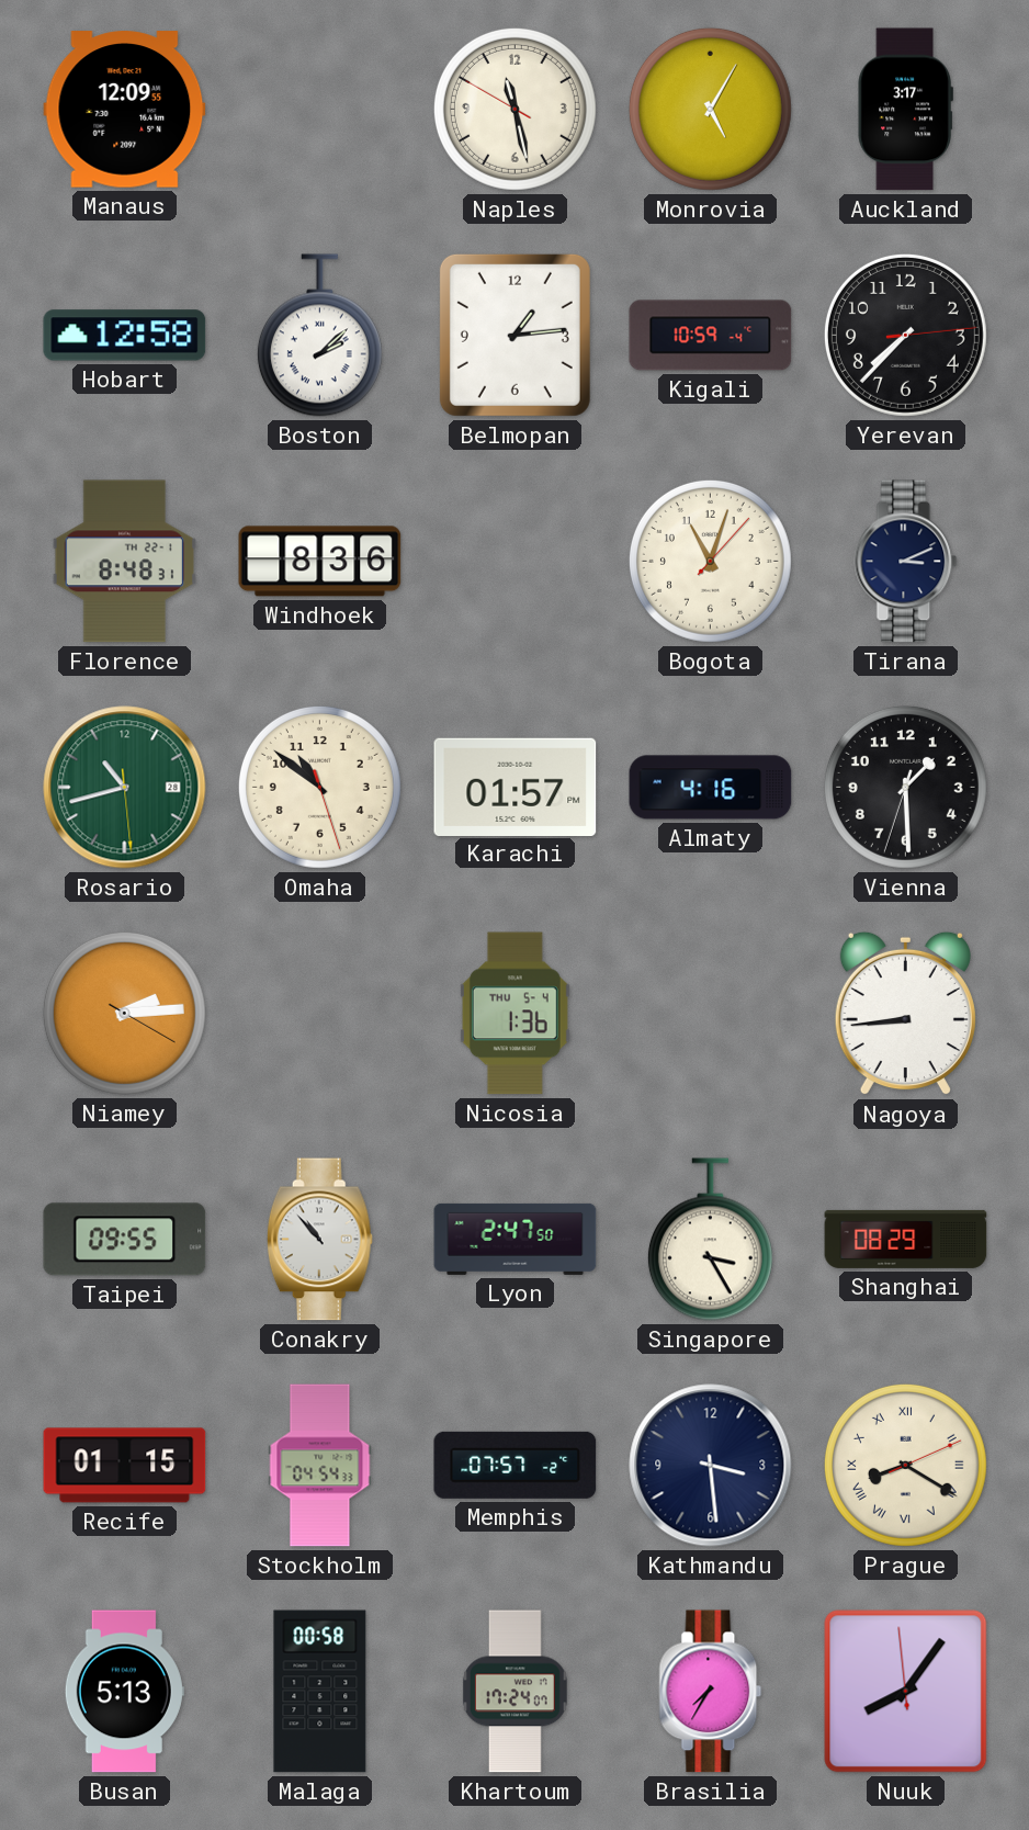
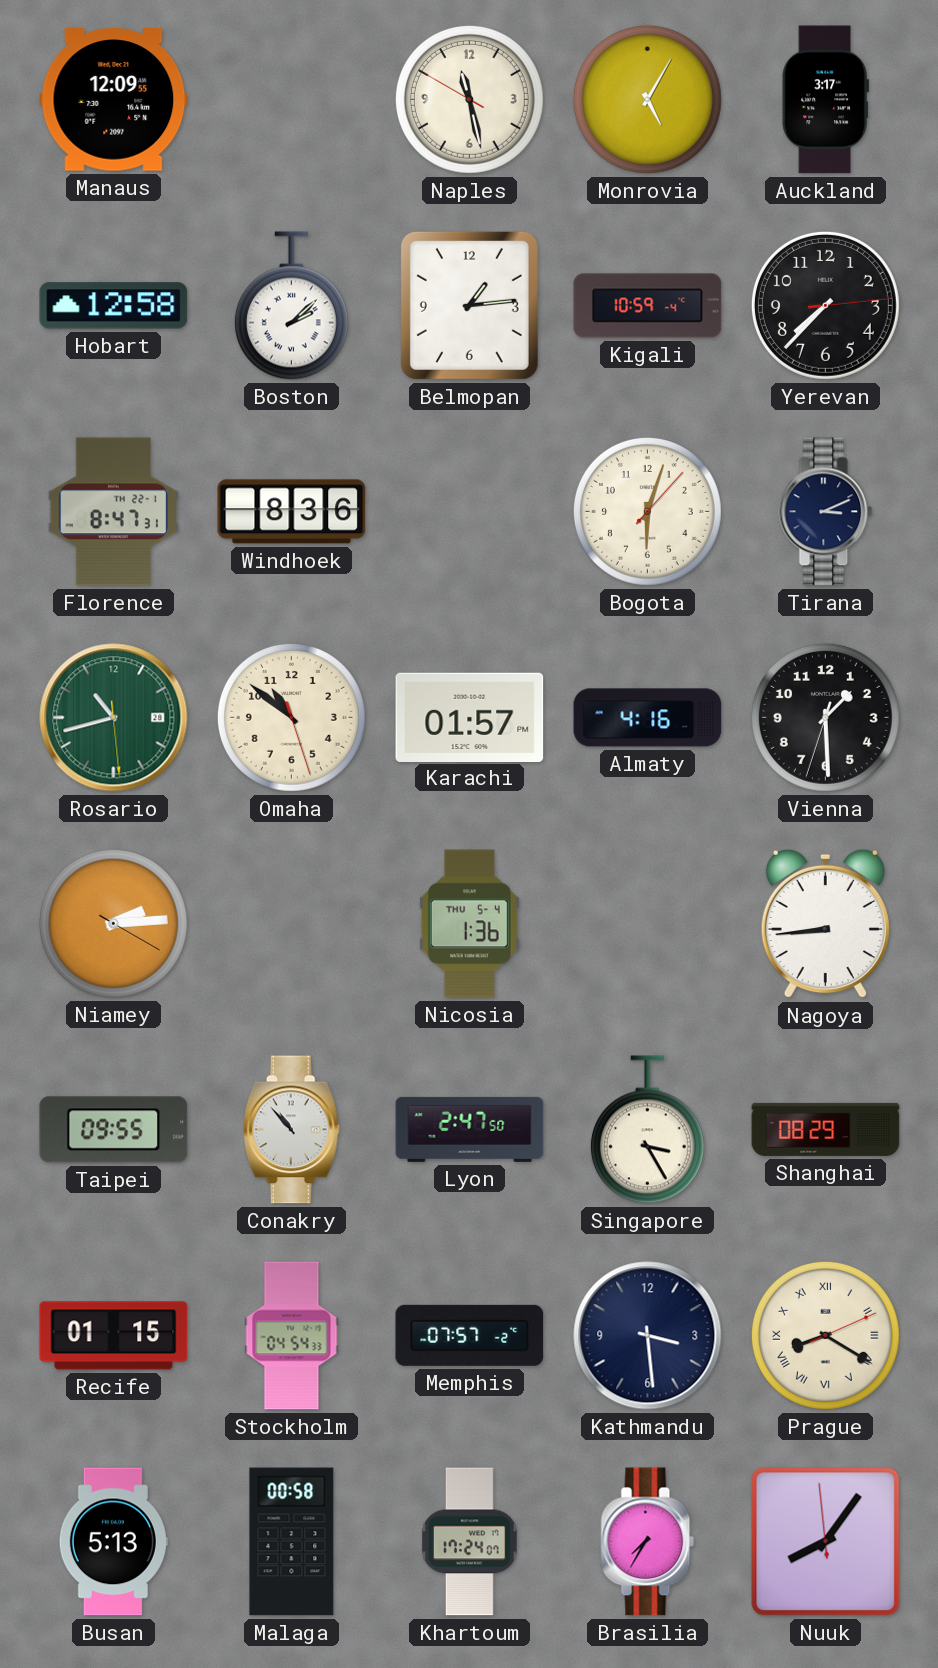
Florence: 8:48 -> 8:47 (113, 512)
Bogota: 11:03 -> 6:03 (647, 511)
